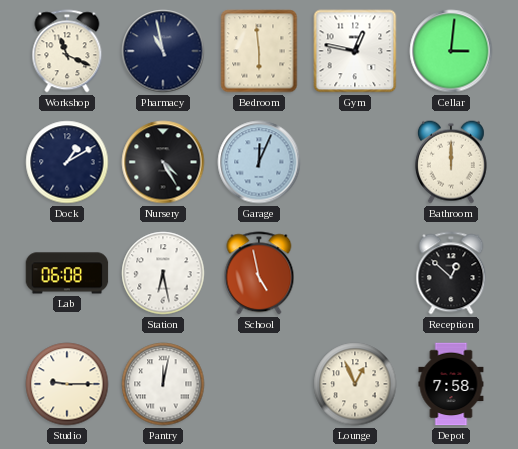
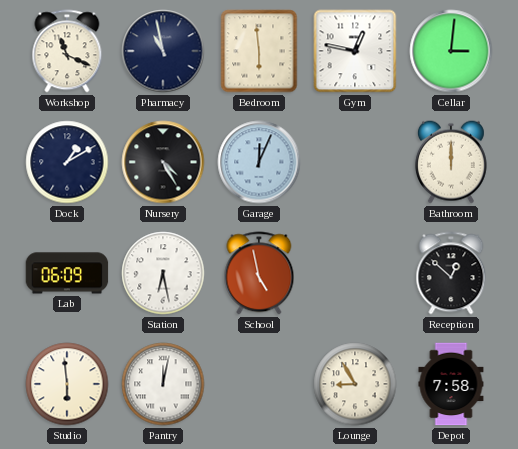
Lab: 06:08 -> 06:09 (67, 273)
Studio: 9:15 -> 5:59 (67, 384)
Lounge: 12:56 -> 8:55 (355, 384)
